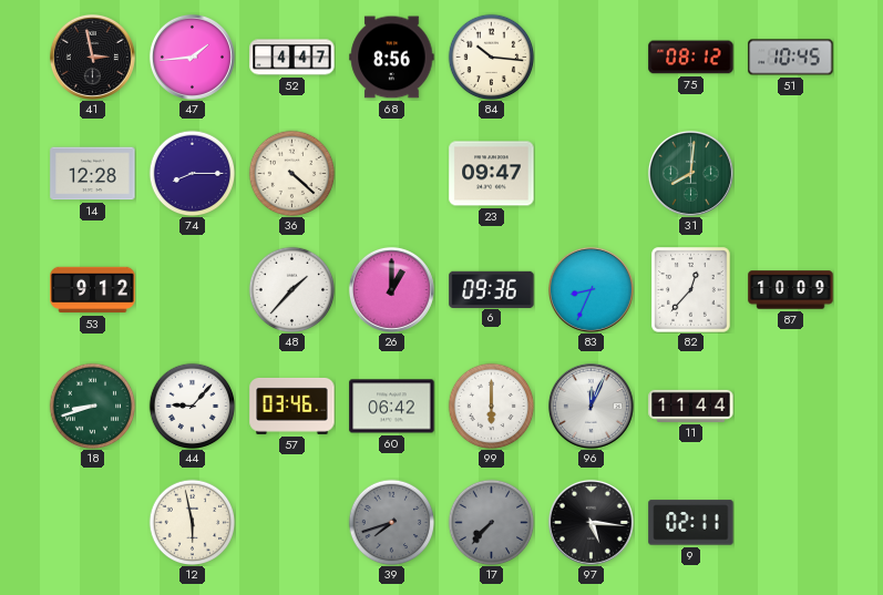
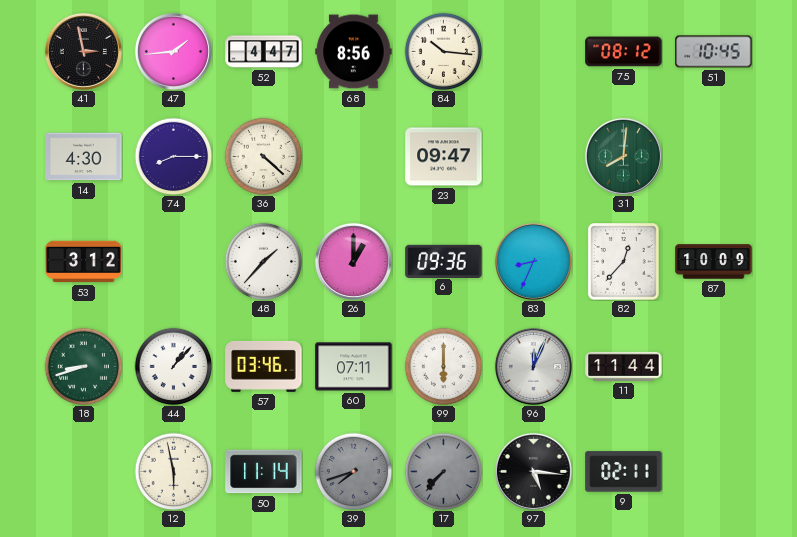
14: 12:28 -> 4:30 (84, 157)
53: 9:12 -> 3:12 (84, 262)
44: 9:07 -> 1:07 (173, 366)
60: 06:42 -> 07:11 (354, 367)
50: none -> 11:14 (264, 472)
